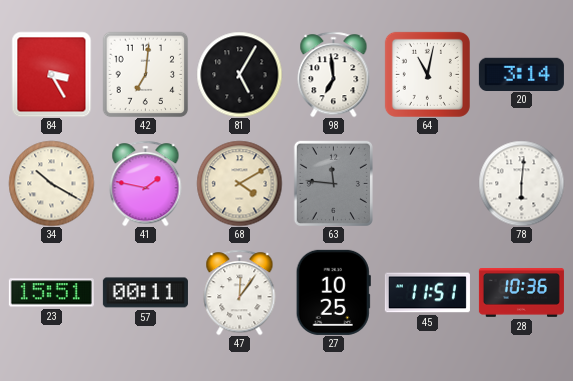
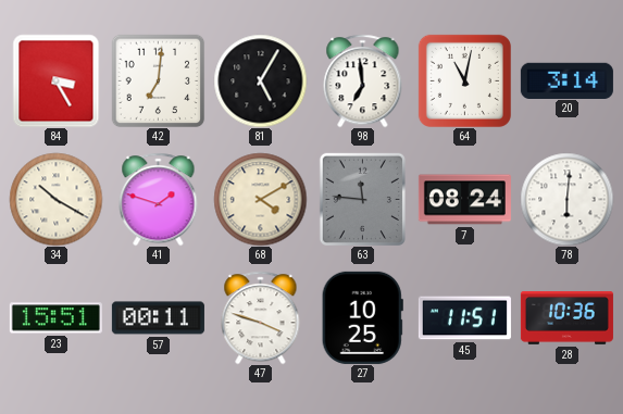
41: 1:47 -> 1:48 (159, 199)
7: none -> 08:24 (464, 200)
47: 12:06 -> 3:48 (261, 317)
